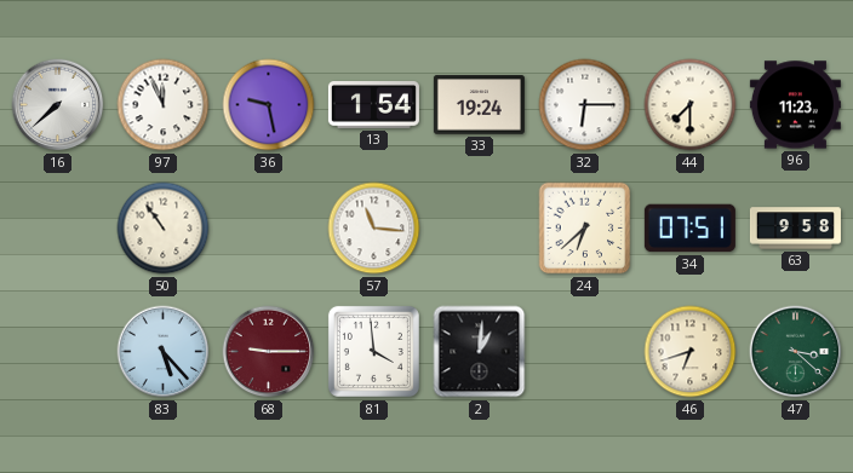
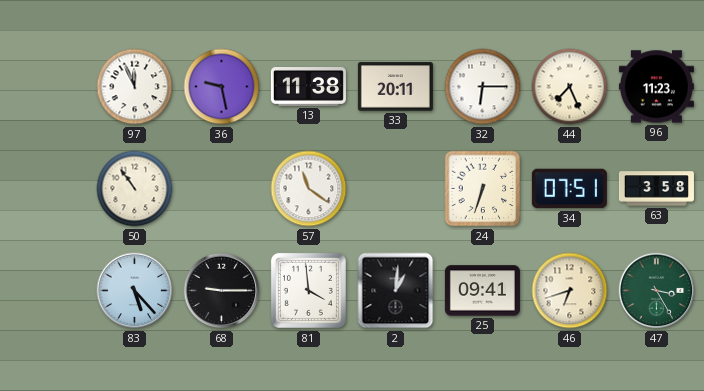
16: 7:38 -> none (58, 105)
13: 1:54 -> 11:38 (308, 87)
33: 19:24 -> 20:11 (395, 87)
44: 7:30 -> 7:26 (570, 87)
57: 11:16 -> 11:21 (309, 189)
24: 6:38 -> 6:33 (483, 189)
63: 9:58 -> 3:58 (656, 189)
68 dial: burgundy -> black (222, 291)
25: none -> 09:41 (482, 291)
47: 3:22 -> 3:25 (657, 291)
